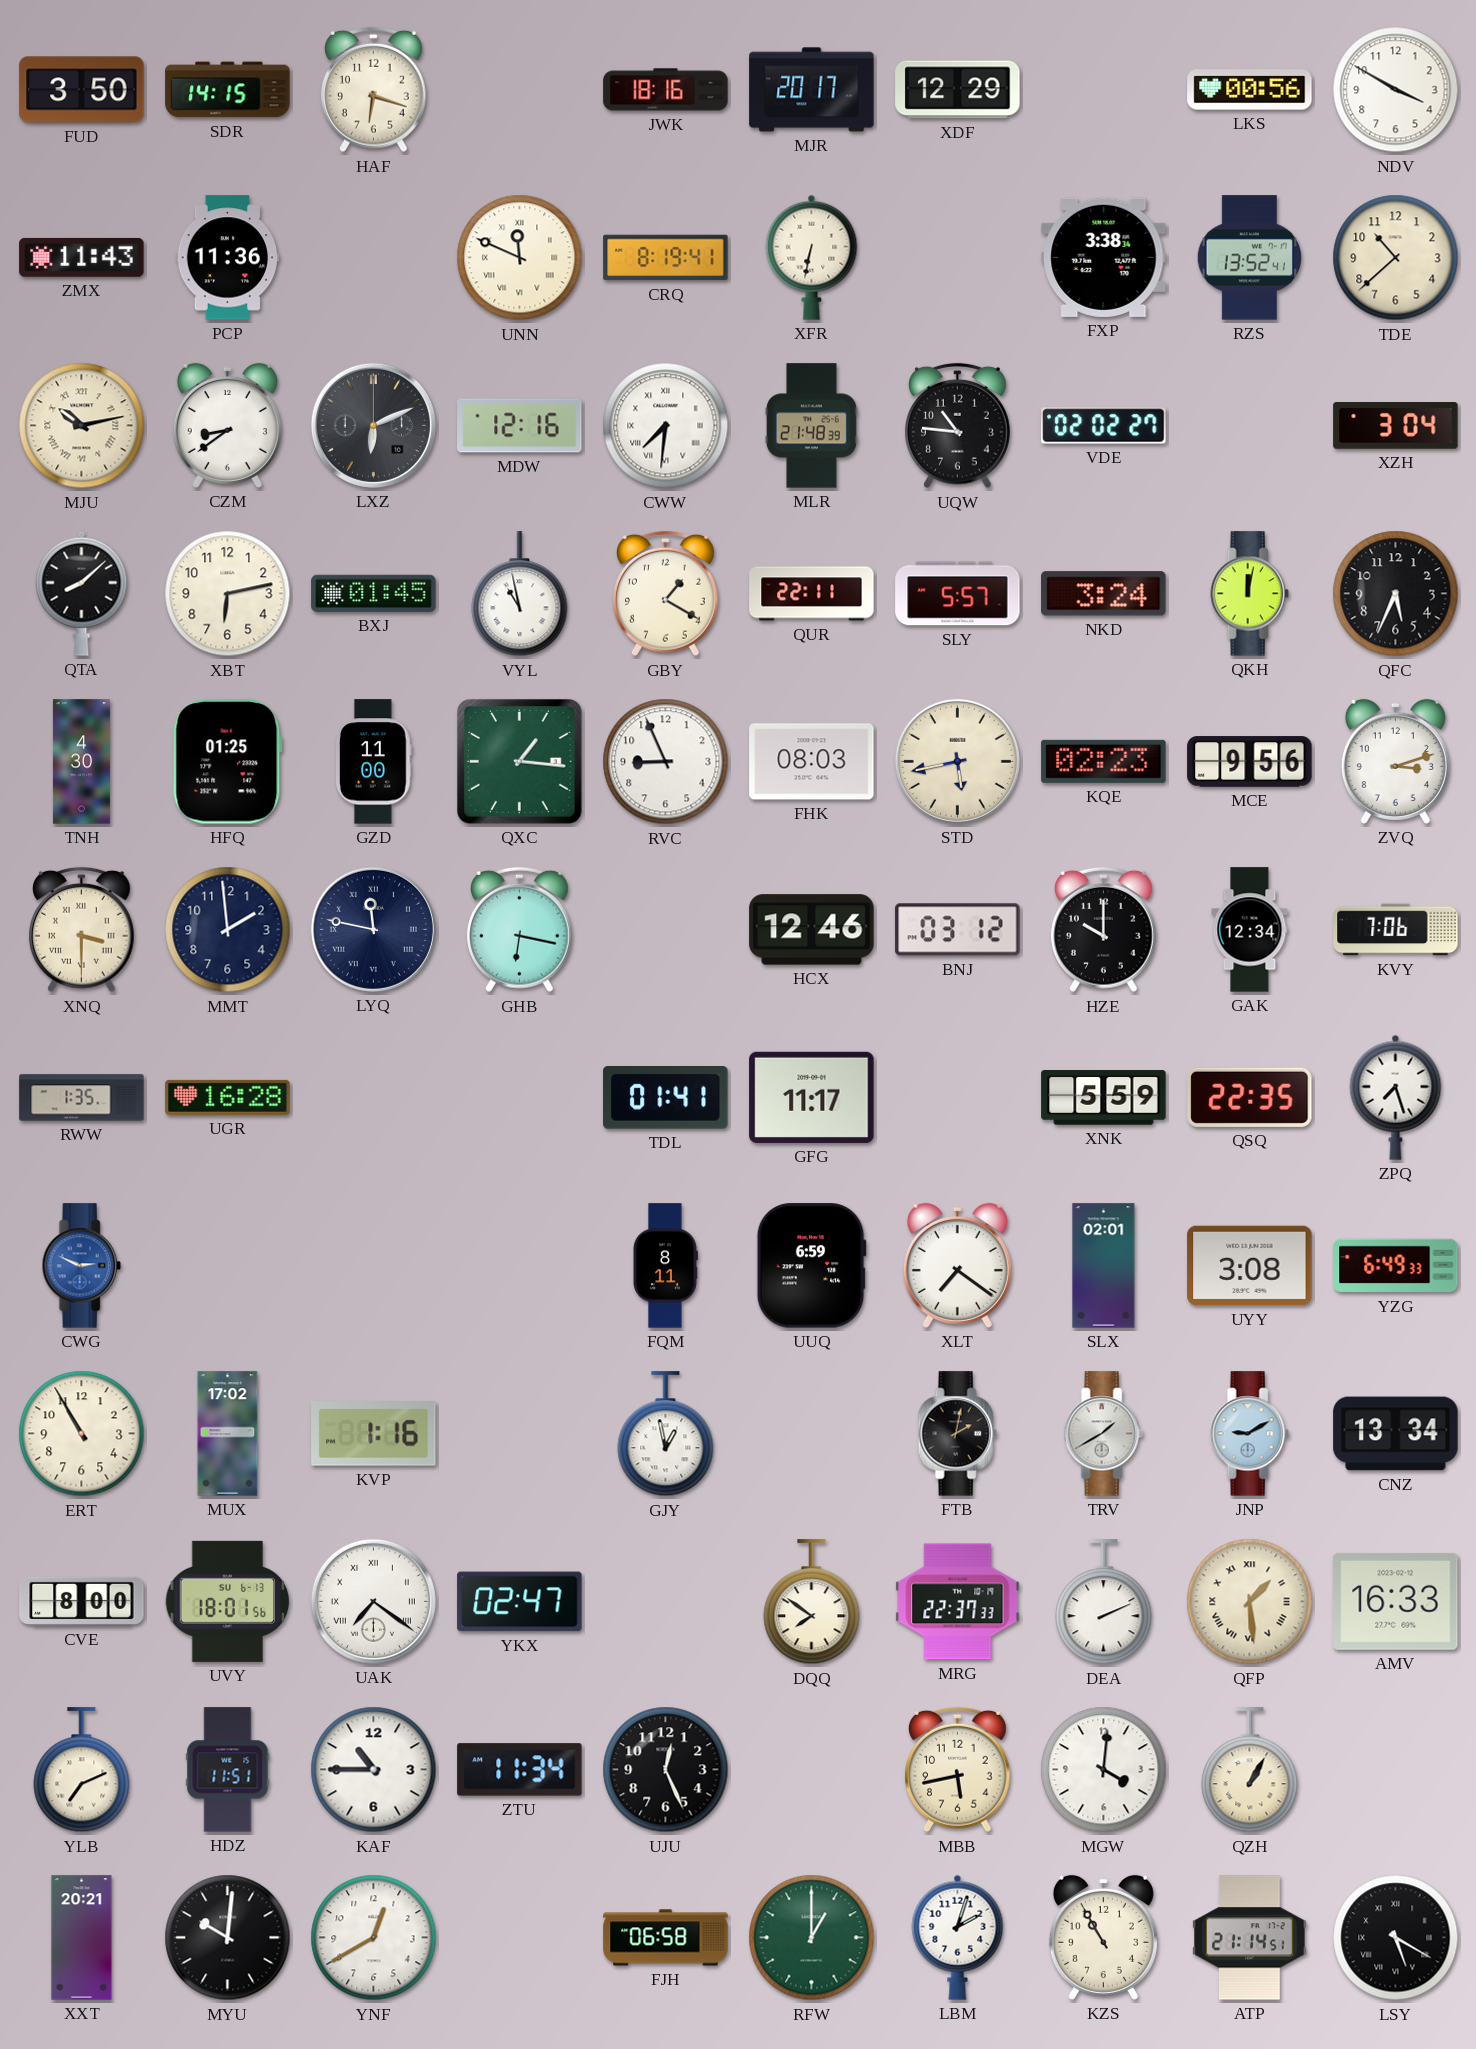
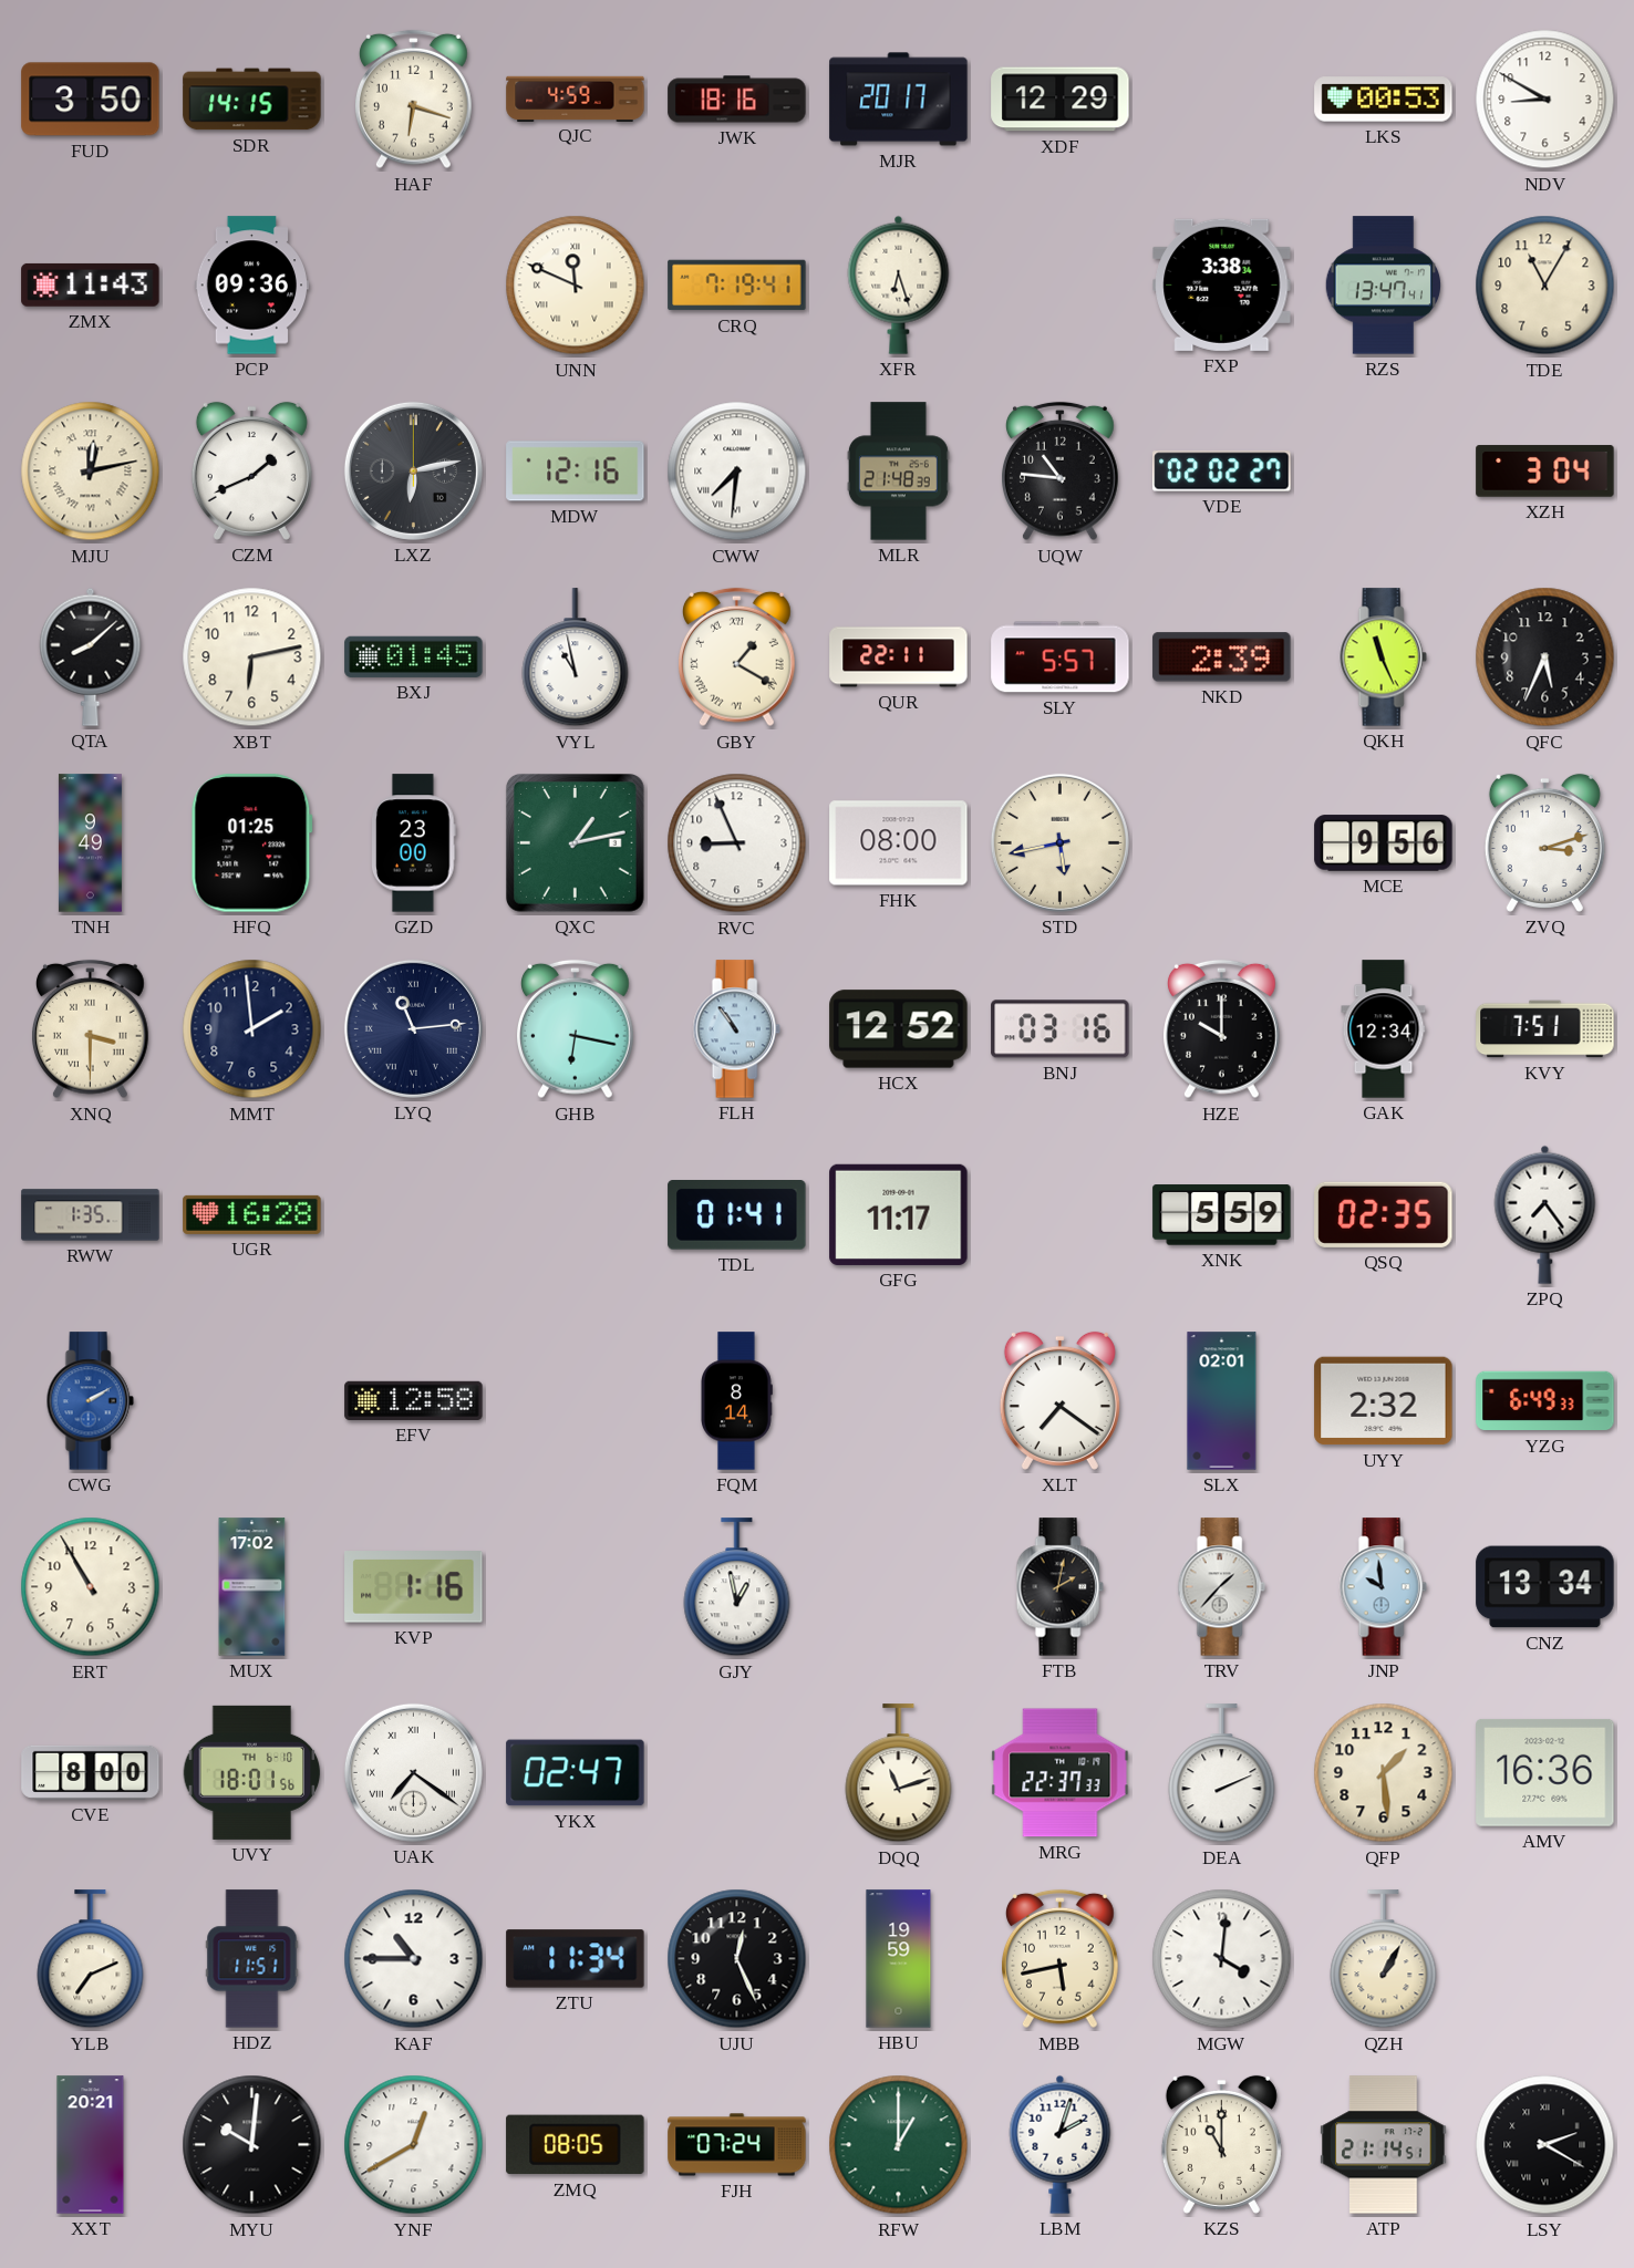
QJC: none -> 4:59 (576, 99)
LKS: 00:56 -> 00:53 (1384, 100)
NDV: 3:50 -> 8:50 (1545, 100)
PCP: 11:36 -> 09:36 (252, 286)
CRQ: 8:19 -> 7:19 (737, 286)
XFR: 6:32 -> 6:27 (899, 284)
RZS: 13:52 -> 13:47 (1383, 286)
TDE: 10:38 -> 11:05 (1545, 286)
MJU: 10:13 -> 12:13 (91, 472)
CZM: 8:39 -> 1:41 (251, 470)
LXZ: 6:11 -> 6:13 (413, 470)
GBY numerals: Arabic -> Roman (737, 657)
NKD: 3:24 -> 2:39 (1222, 657)
QKH: 12:02 -> 11:26 (1383, 657)
TNH: 4:30 -> 9:49 (90, 843)
GZD: 11:00 -> 23:00 (414, 843)
QXC: 1:16 -> 1:13 (575, 842)
FHK: 08:03 -> 08:00 (899, 843)
KQE: 02:23 -> none (1104, 761)
LYQ: 11:47 -> 11:14 (413, 1028)
FLH: none -> 10:54 (736, 1029)
HCX: 12:46 -> 12:52 (899, 1029)
BNJ: 03:12 -> 03:16 (1061, 1029)
KVY: 7:06 -> 7:51 (1545, 1029)
QSQ: 22:35 -> 02:35 (1384, 1214)
ZPQ: 7:27 -> 7:24 (1545, 1214)
CWG: 2:49 -> 2:10 (90, 1401)
EFV: none -> 12:58 (414, 1400)
FQM: 8:11 -> 8:14 (737, 1401)
UUQ: 6:59 -> none (811, 1266)
UYY: 3:08 -> 2:32 (1384, 1401)
TRV: 1:40 -> 1:37 (1221, 1587)
JNP: 9:10 -> 9:59 (1383, 1587)
UVY date: SU 6-13 -> TH 6-10 (252, 1772)
DQQ: 7:51 -> 11:12 (899, 1773)
QFP numerals: Roman -> Arabic (1384, 1773)
AMV: 16:33 -> 16:36 (1545, 1772)
HBU: none -> 19:59 (899, 1959)
ZMQ: none -> 08:05 (576, 2145)
FJH: 06:58 -> 07:24 (737, 2145)
KZS: 10:55 -> 11:00 (1221, 2144)
LSY: 5:20 -> 2:20 (1545, 2145)
